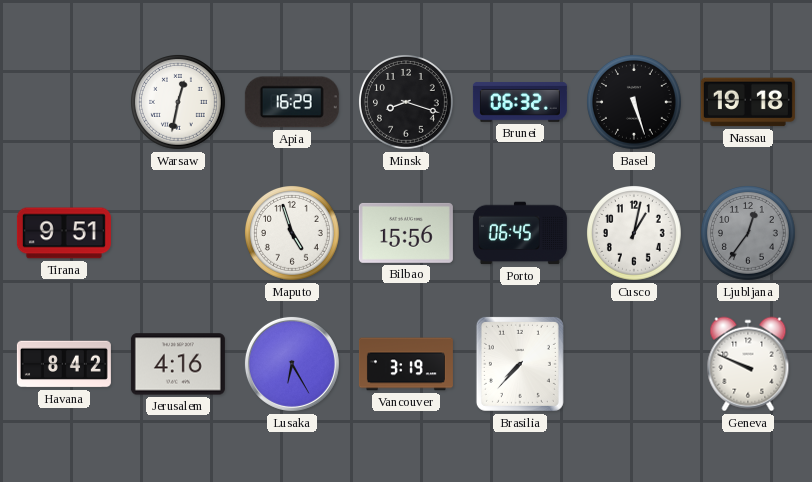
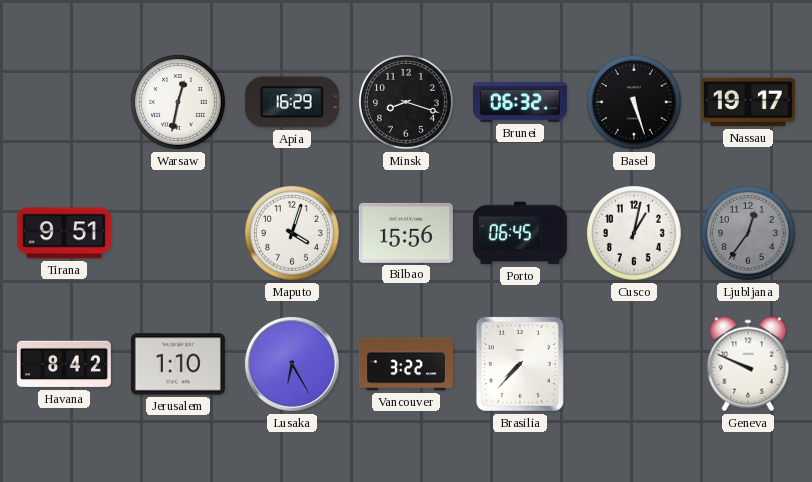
Nassau: 19:18 -> 19:17 (748, 102)
Maputo: 4:57 -> 4:03 (293, 234)
Jerusalem: 4:16 -> 1:10 (178, 364)
Vancouver: 3:19 -> 3:22 (406, 364)
